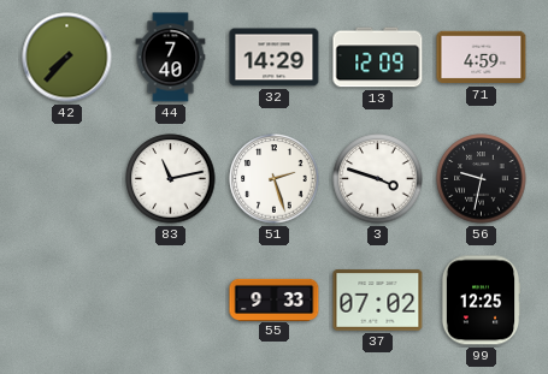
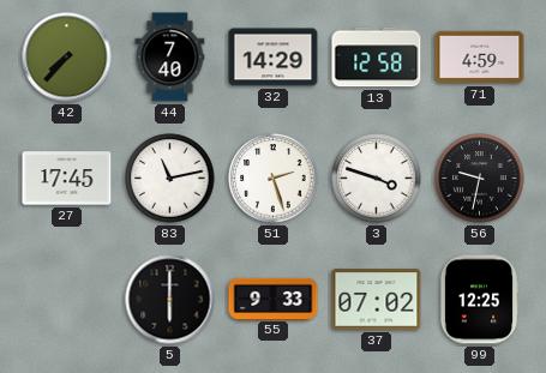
13: 12:09 -> 12:58 (377, 58)
27: none -> 17:45 (67, 179)
5: none -> 6:00 (170, 300)
